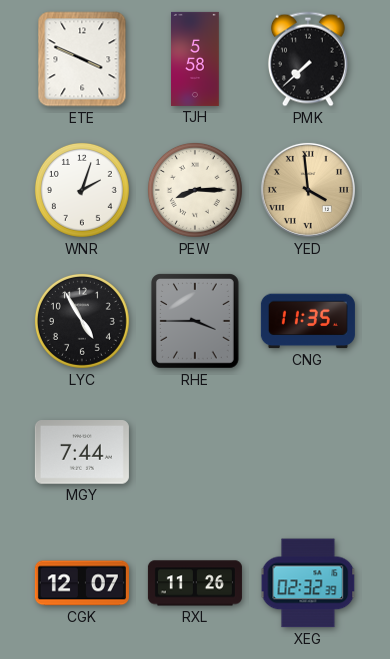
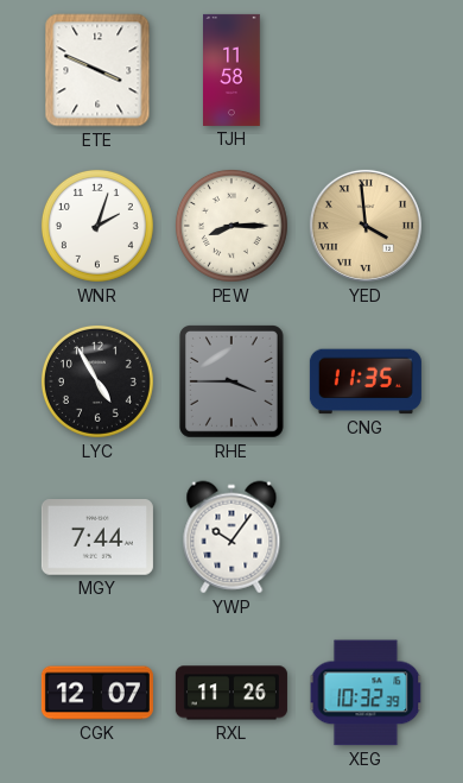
TJH: 5:58 -> 11:58 (233, 70)
PMK: 7:38 -> none (308, 59)
YWP: none -> 10:06 (231, 537)
XEG: 02:32 -> 10:32 (366, 693)
